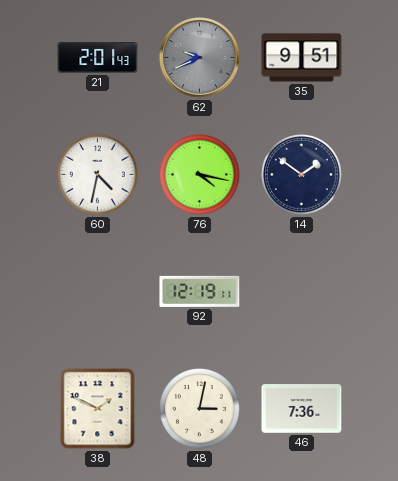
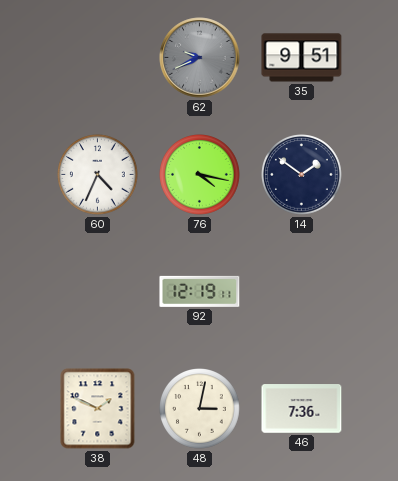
21: 2:01 -> none (98, 58)
60: 4:32 -> 4:34 (98, 175)
